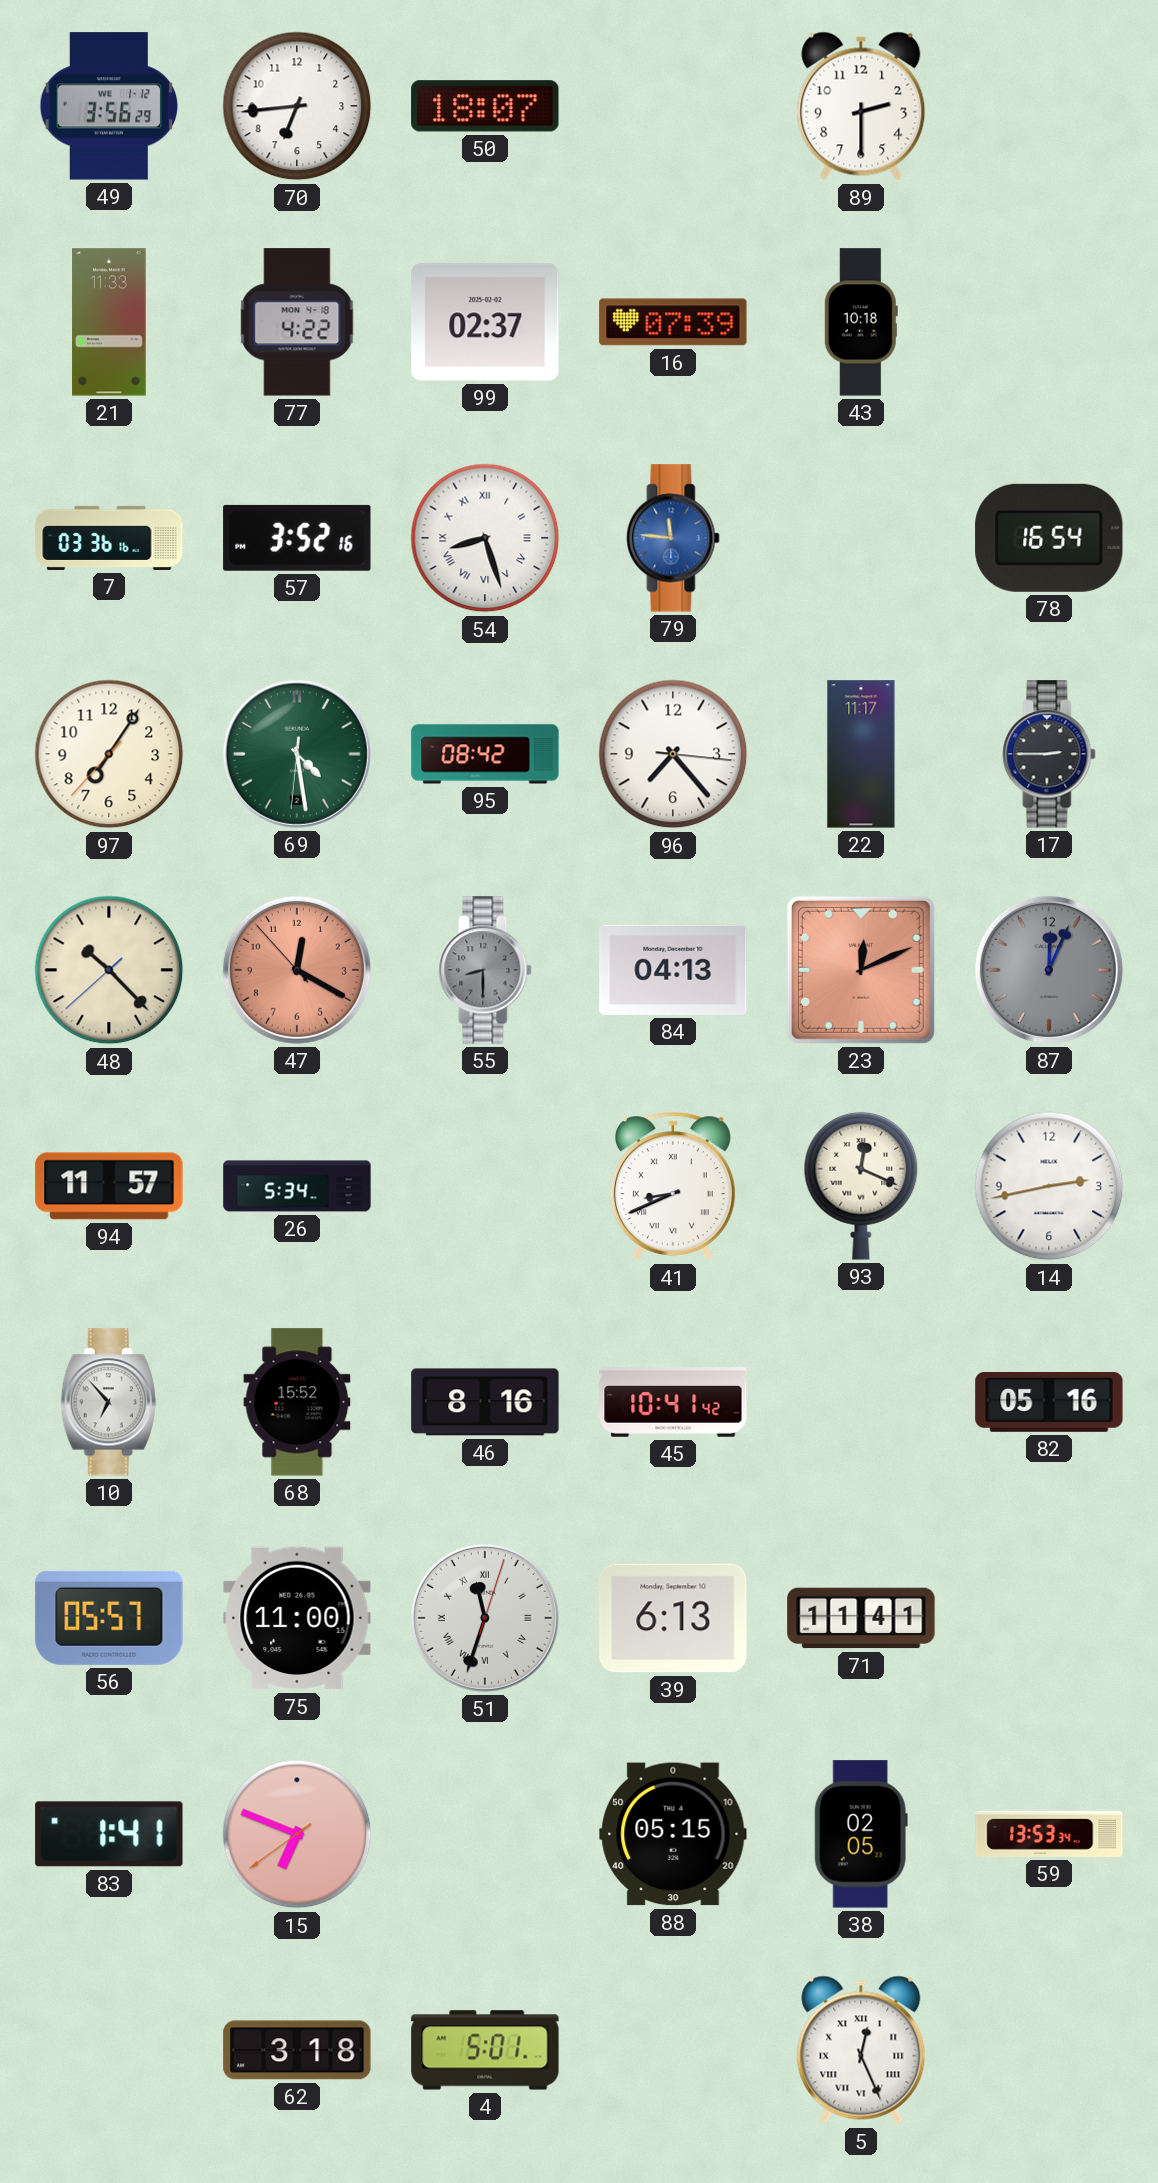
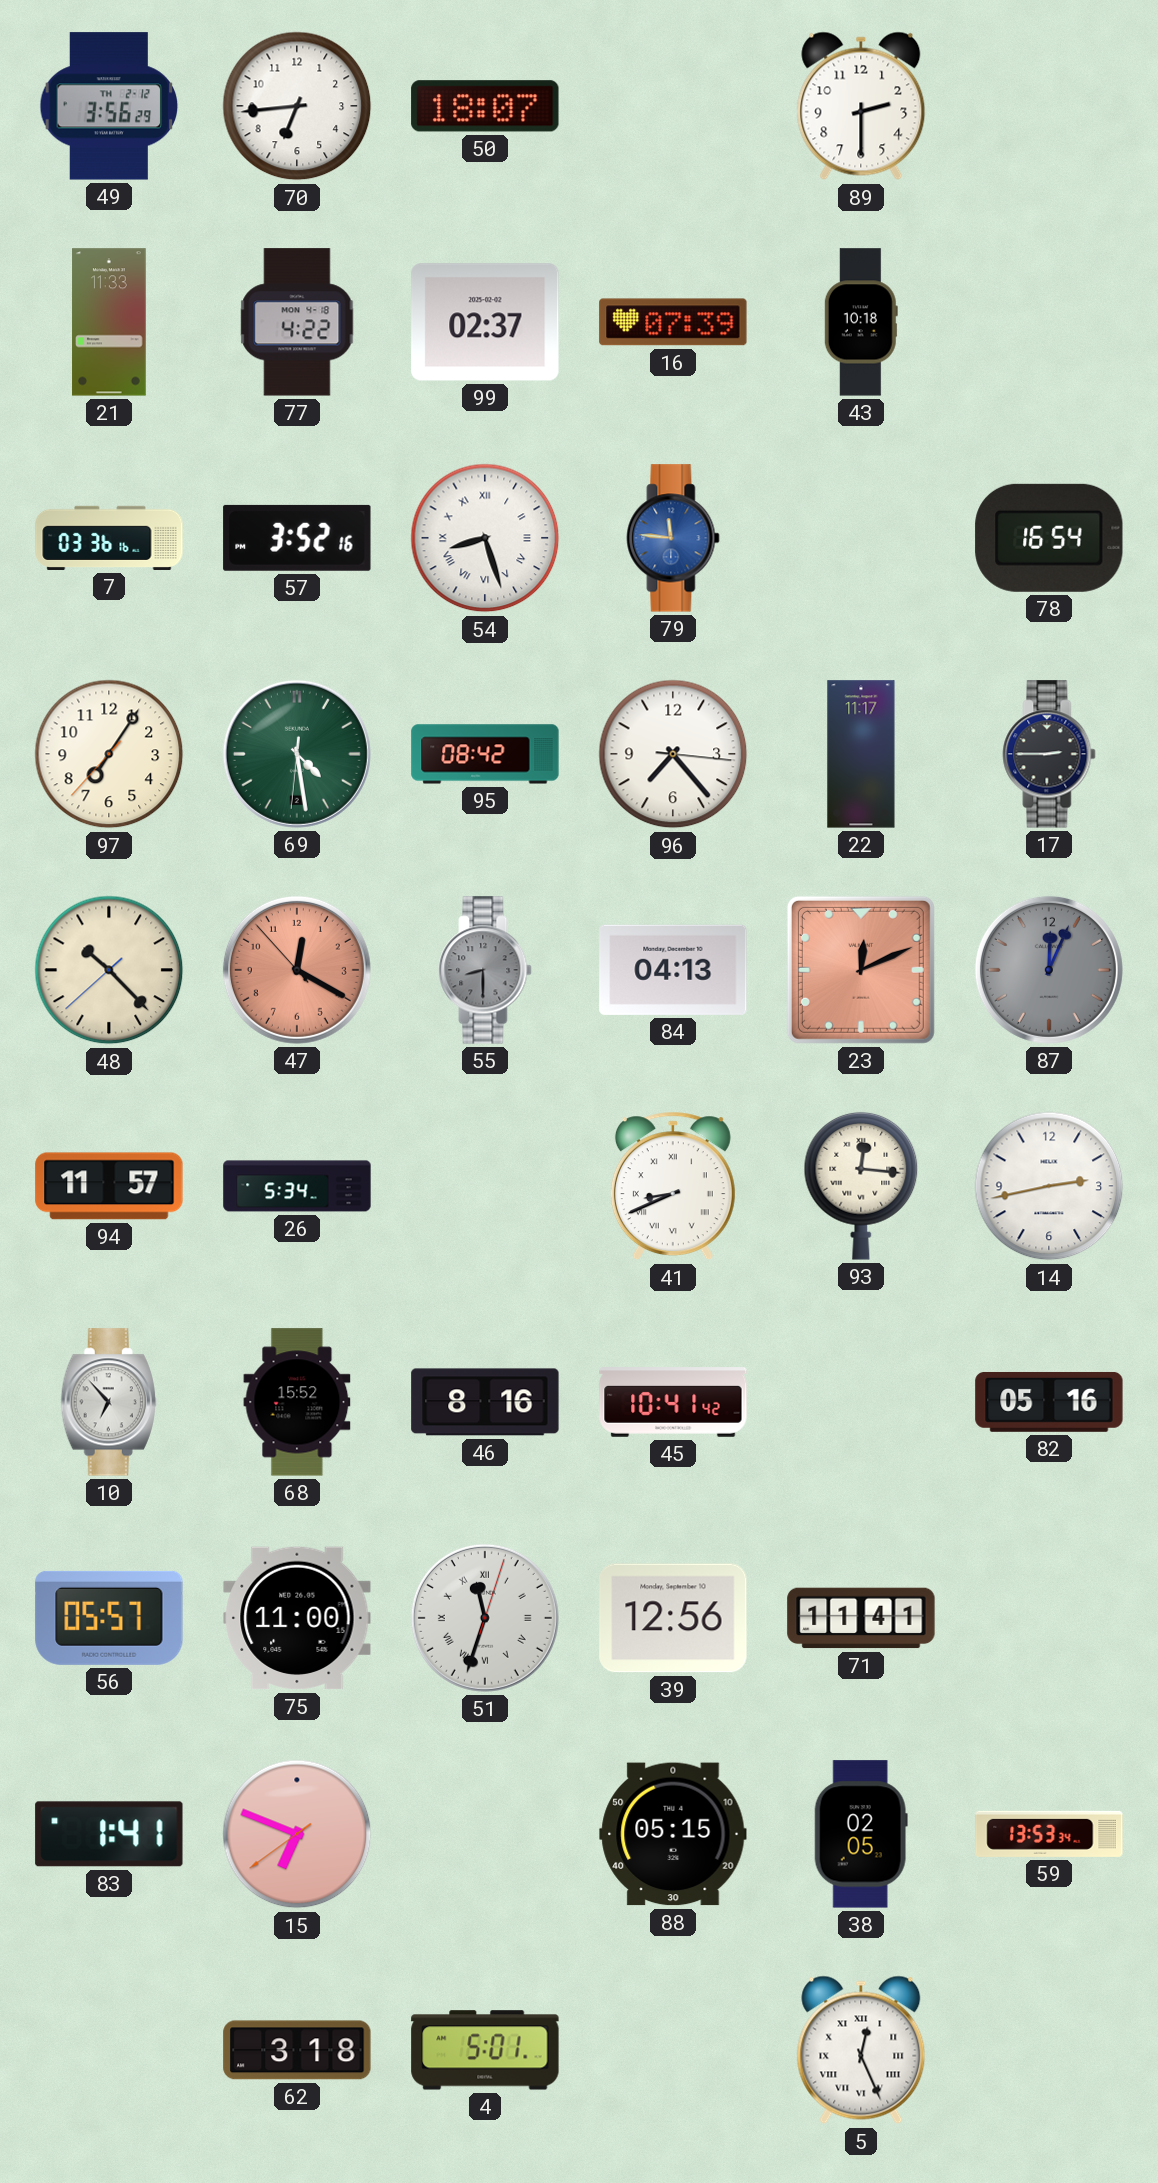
49 date: WE 1-12 -> TH 2-12 (109, 106)
93: 12:19 -> 12:16 (861, 1186)
39: 6:13 -> 12:56 (673, 1618)
